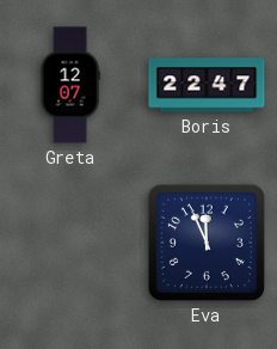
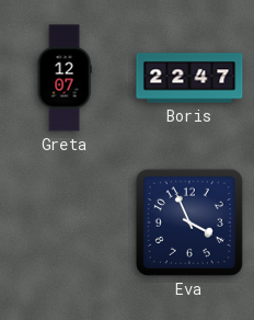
Eva: 11:56 -> 3:56 (189, 222)
